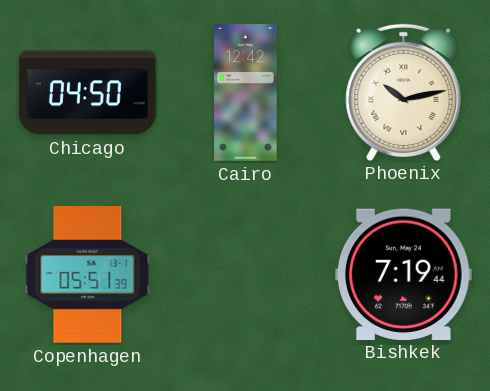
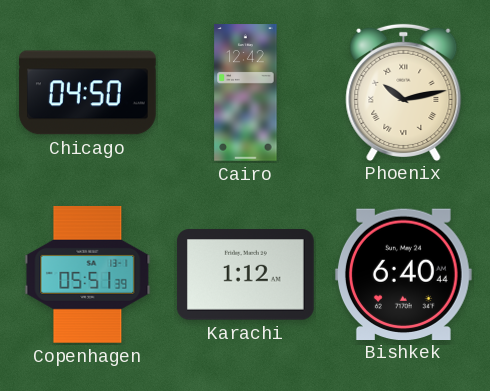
Karachi: none -> 1:12 (245, 275)
Bishkek: 7:19 -> 6:40 (403, 274)
